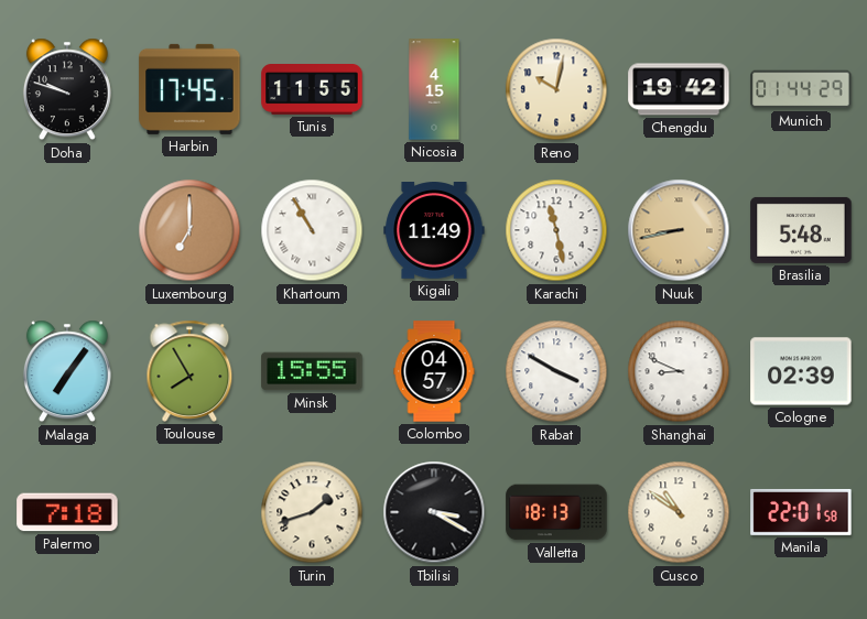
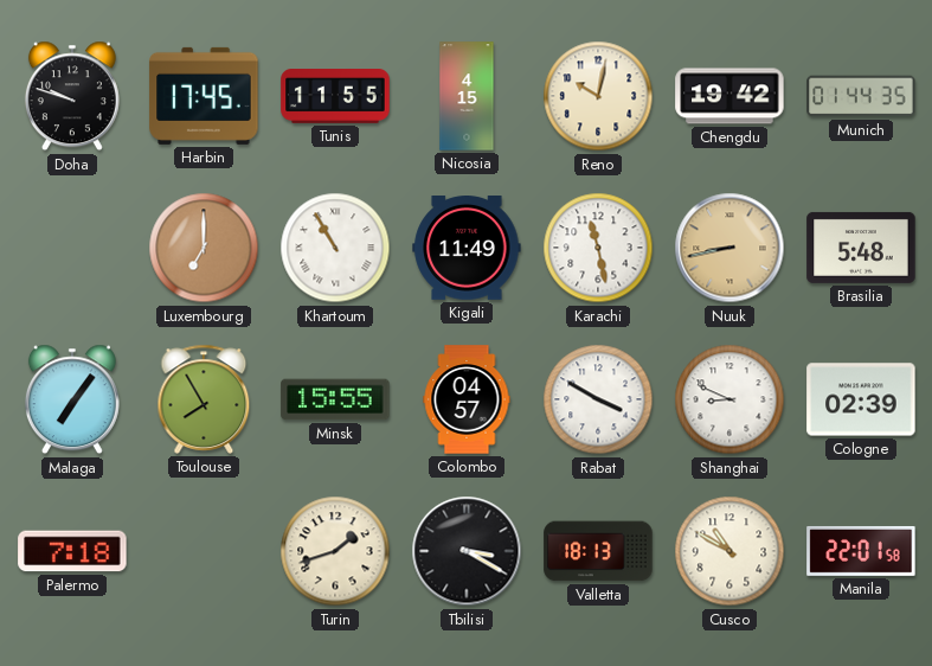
Munich: 01:44:29 -> 01:44:35 (861, 96)
Cusco: 10:51 -> 10:50 (729, 551)
